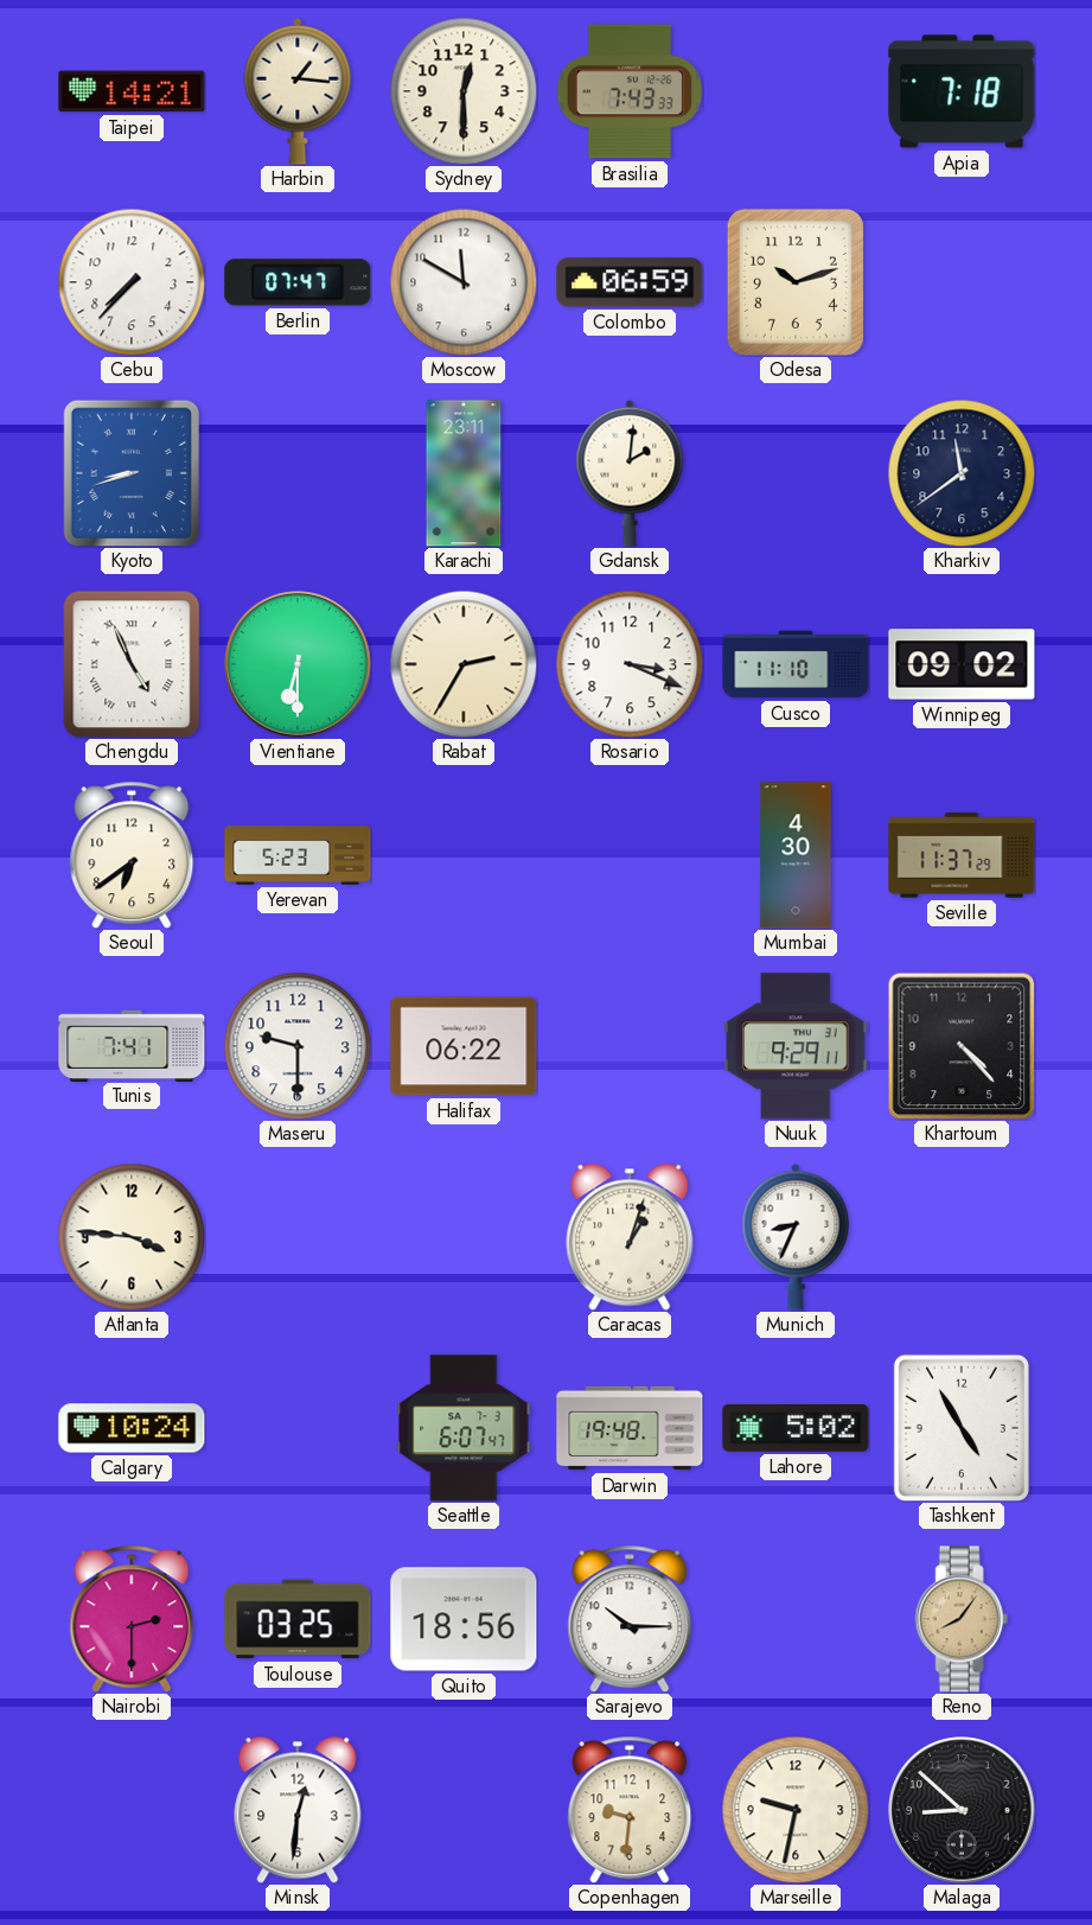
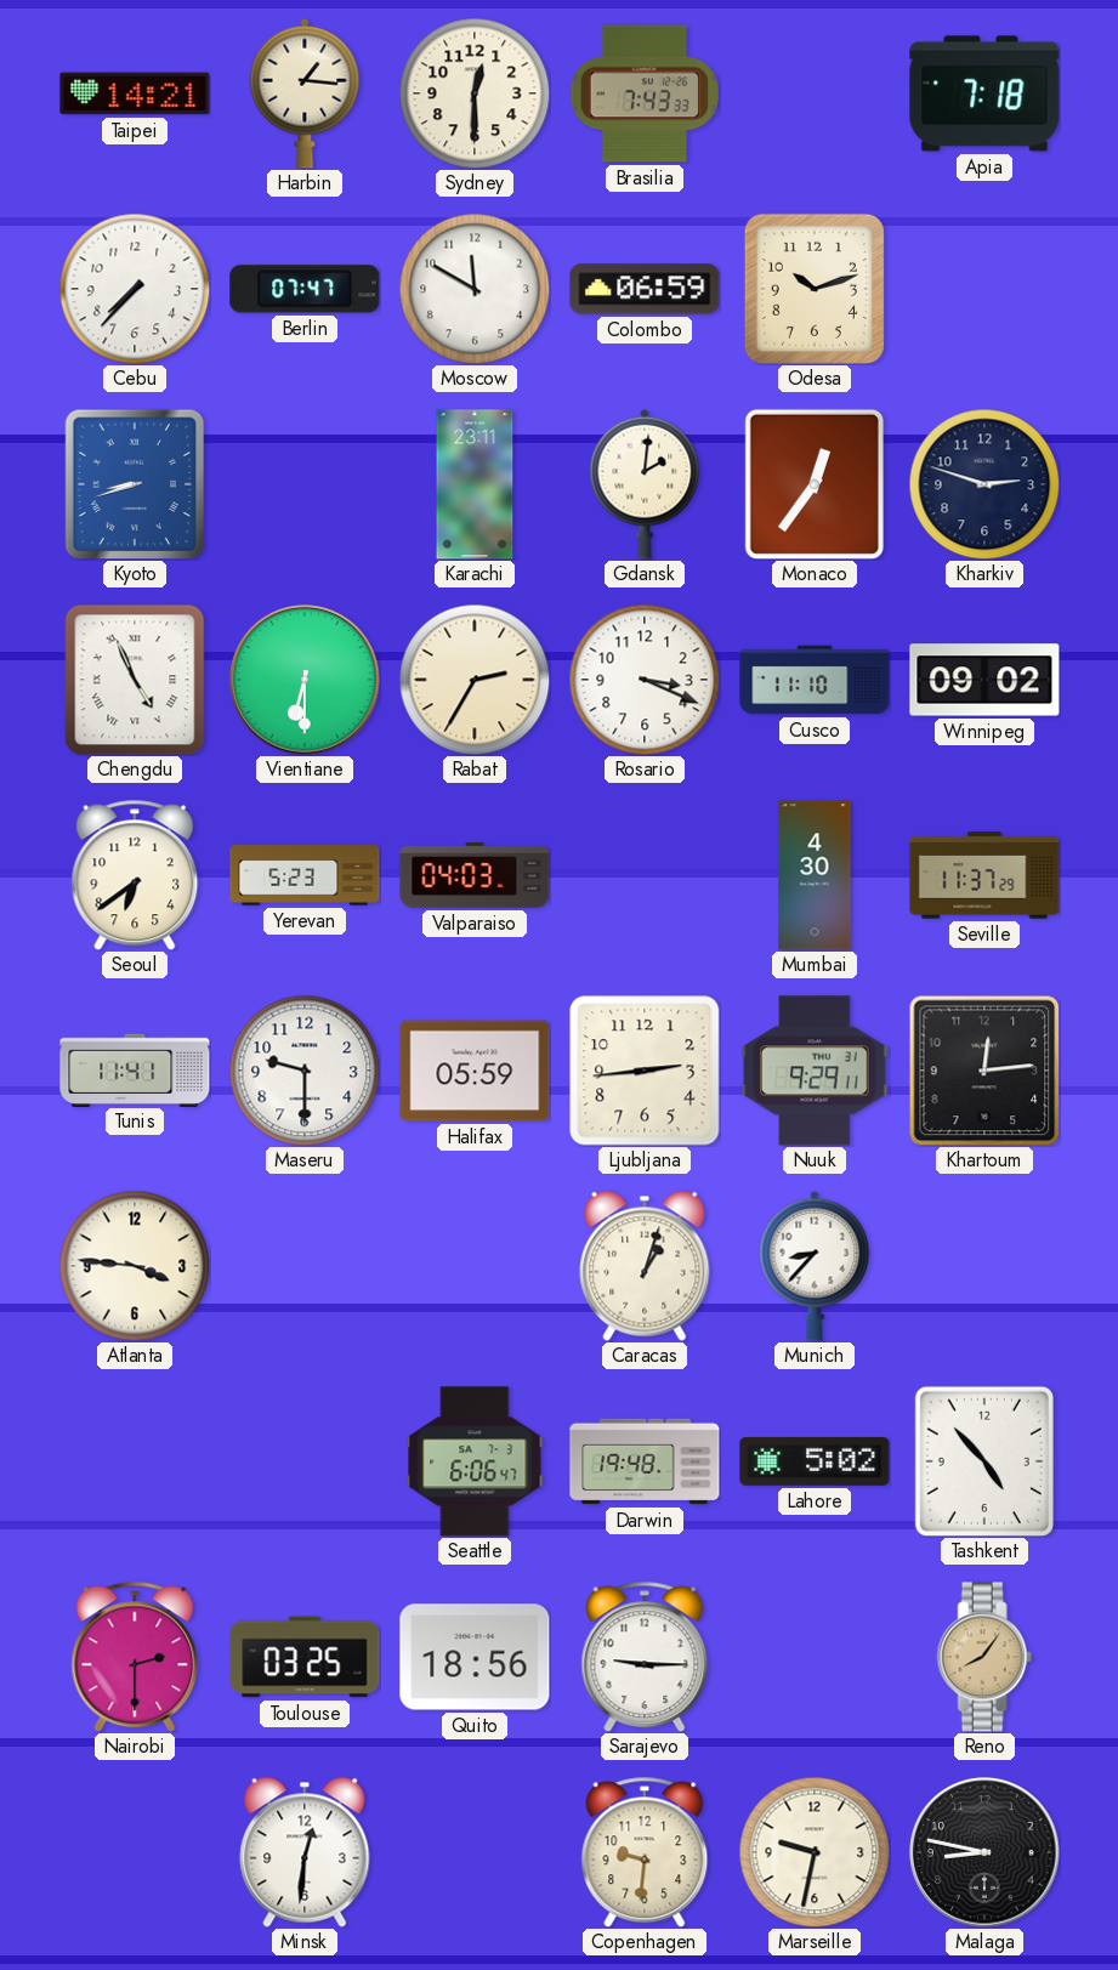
Monaco: none -> 12:36 (815, 484)
Kharkiv: 11:39 -> 2:48 (984, 484)
Valparaiso: none -> 04:03 (475, 876)
Tunis: 7:41 -> 11:41 (135, 1069)
Halifax: 06:22 -> 05:59 (475, 1071)
Ljubljana: none -> 2:44 (645, 1071)
Khartoum: 4:23 -> 12:14 (984, 1071)
Munich: 8:34 -> 8:37 (815, 1266)
Calgary: 10:24 -> none (132, 1428)
Seattle: 6:07 -> 6:06 (475, 1461)
Tashkent: 4:55 -> 4:53 (984, 1461)
Sarajevo: 10:15 -> 9:15 (645, 1657)
Malaga: 8:52 -> 8:47 (984, 1852)
